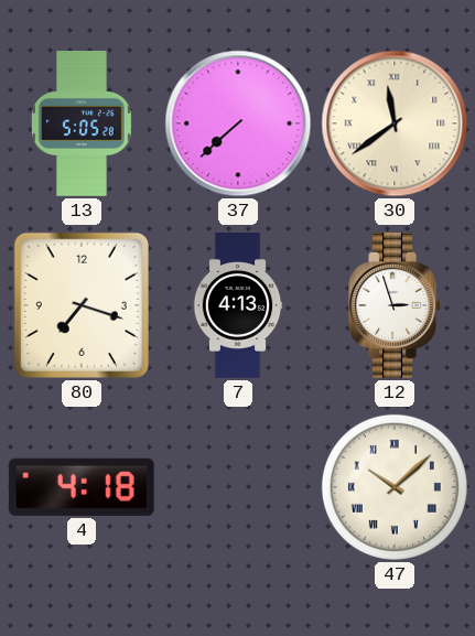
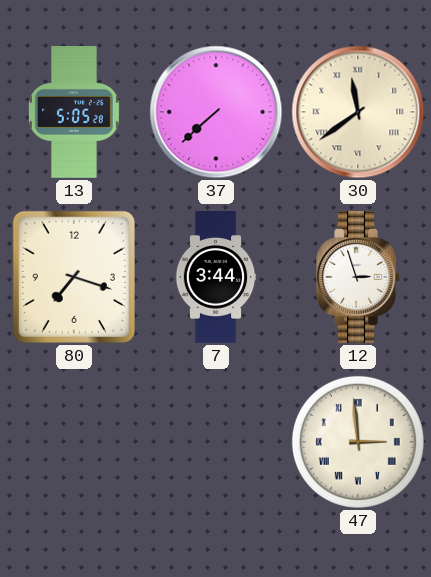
7: 4:13 -> 3:44 (216, 277)
4: 4:18 -> none (82, 487)
47: 10:08 -> 2:59 (358, 442)
